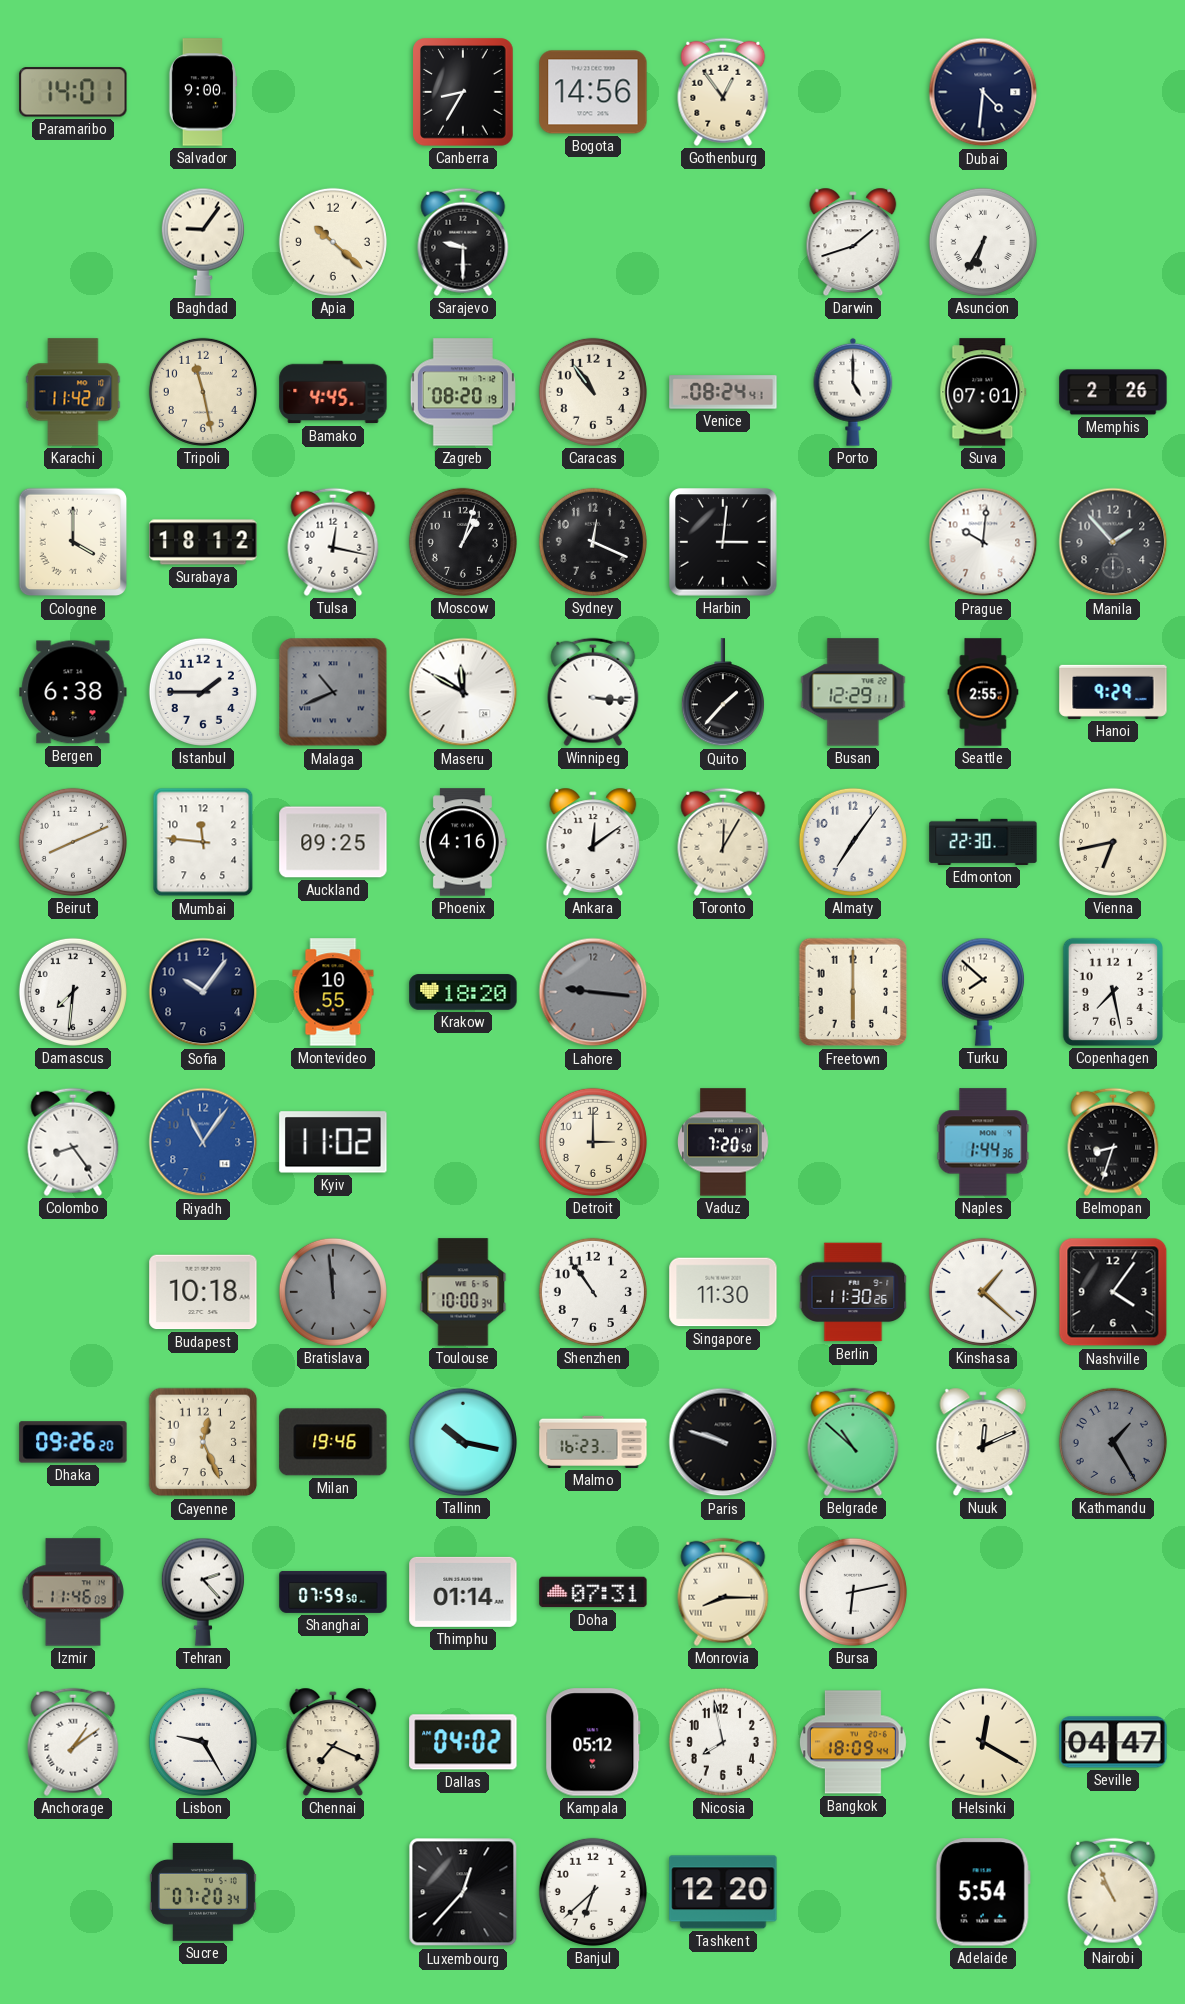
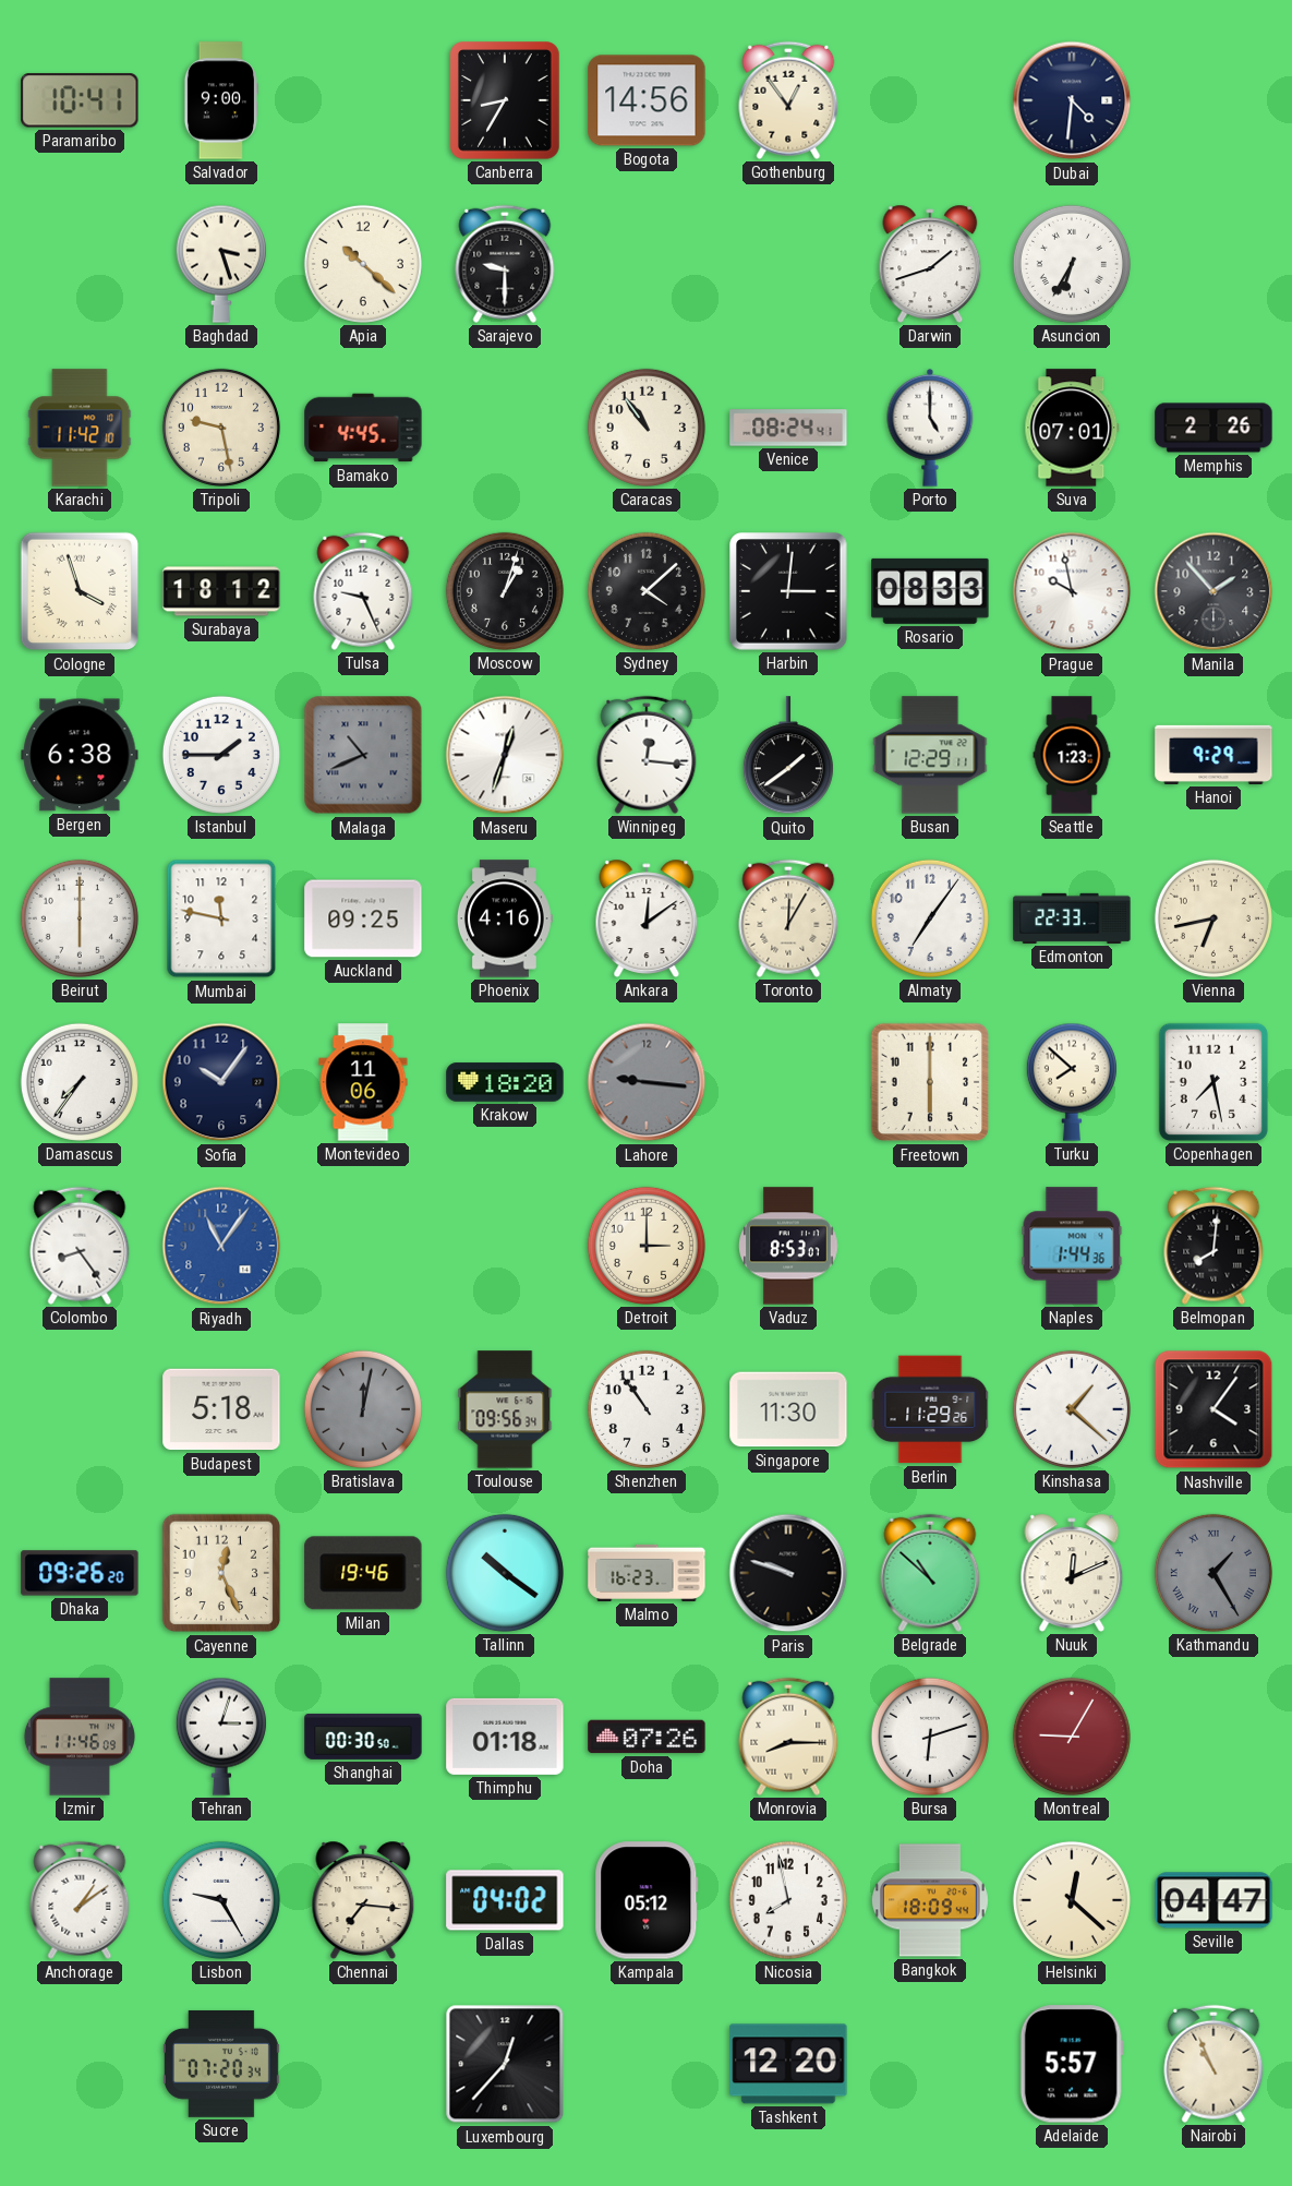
Paramaribo: 14:01 -> 10:41 (80, 100)
Baghdad: 9:06 -> 3:27 (221, 264)
Tripoli: 11:28 -> 9:28 (221, 428)
Zagreb: 08:20 -> none (463, 392)
Cologne: 4:00 -> 3:57 (80, 591)
Tulsa: 12:17 -> 9:26 (363, 591)
Sydney: 12:19 -> 4:08 (647, 591)
Rosario: none -> 08:33 (930, 591)
Prague: 10:01 -> 9:58 (1072, 591)
Maseru: 11:50 -> 12:33 (505, 755)
Winnipeg: 3:16 -> 12:16 (647, 755)
Quito: 1:37 -> 1:39 (788, 756)
Seattle: 2:55 -> 1:23 (1072, 755)
Beirut: 8:11 -> 6:00 (80, 918)
Mumbai: 11:46 -> 11:47 (221, 918)
Edmonton: 22:30 -> 22:33 (1072, 918)
Damascus: 7:31 -> 7:36 (80, 1082)
Montevideo: 10:55 -> 11:06 (363, 1082)
Kyiv: 11:02 -> none (333, 1142)
Vaduz: 7:20 -> 8:53 (788, 1246)
Belmopan: 8:33 -> 8:01 (1213, 1246)
Budapest: 10:18 -> 5:18 (221, 1409)
Bratislava: 11:59 -> 12:02 (363, 1409)
Toulouse: 10:00 -> 09:56 (505, 1409)
Berlin: 11:30 -> 11:29 (930, 1409)
Tallinn: 10:17 -> 10:21 (505, 1573)
Kathmandu numerals: Arabic -> Roman (1213, 1573)
Tehran: 2:23 -> 3:03 (221, 1737)
Shanghai: 07:59 -> 00:30 (363, 1737)
Thimphu: 01:14 -> 01:18 (505, 1737)
Doha: 07:31 -> 07:26 (647, 1737)
Bursa: 6:13 -> 6:12 (930, 1737)
Montreal: none -> 9:05 (1072, 1737)
Chennai: 7:19 -> 7:16 (363, 1900)
Helsinki: 12:20 -> 12:22 (1072, 1900)
Banjul: 6:38 -> none (593, 1892)
Adelaide: 5:54 -> 5:57 (1072, 2064)
